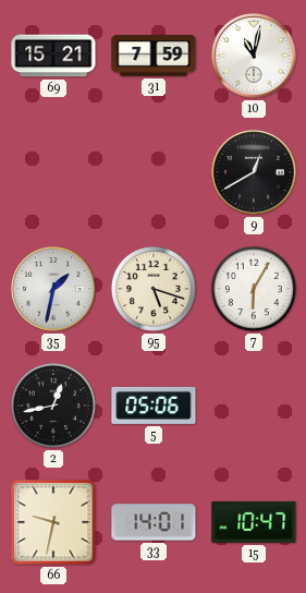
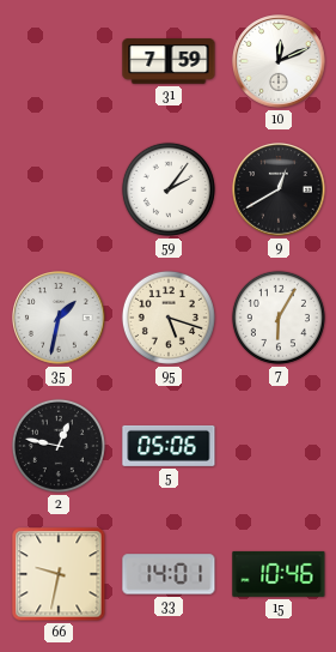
69: 15:21 -> none (53, 56)
10: 11:02 -> 12:11 (279, 61)
59: none -> 2:06 (169, 189)
2: 12:43 -> 12:47 (59, 446)
15: 10:47 -> 10:46 (279, 574)
